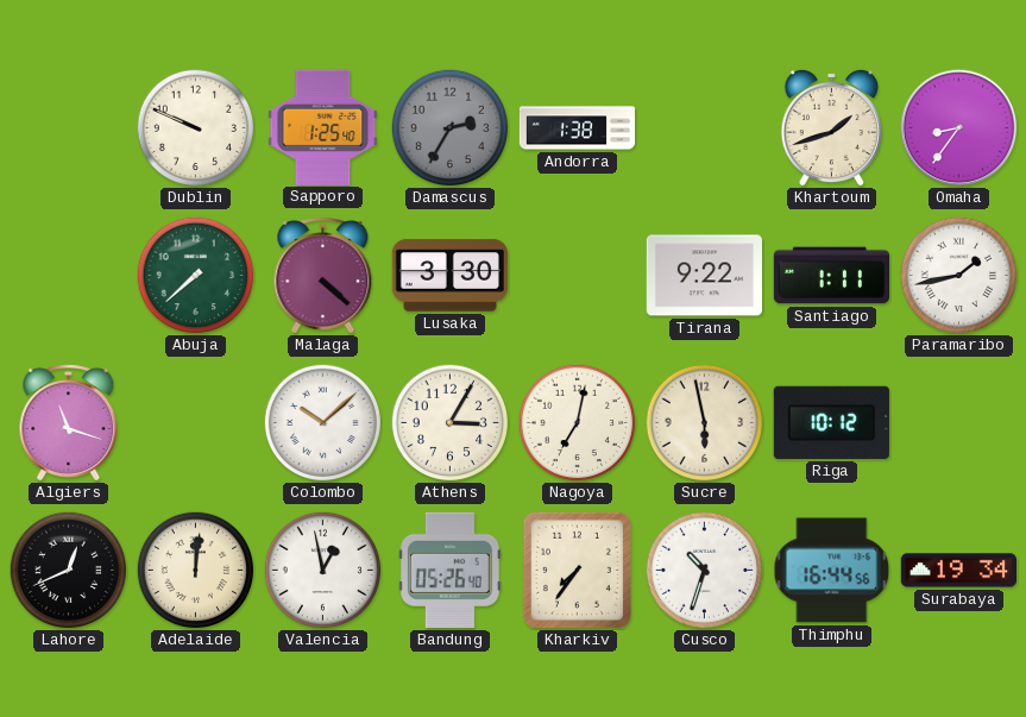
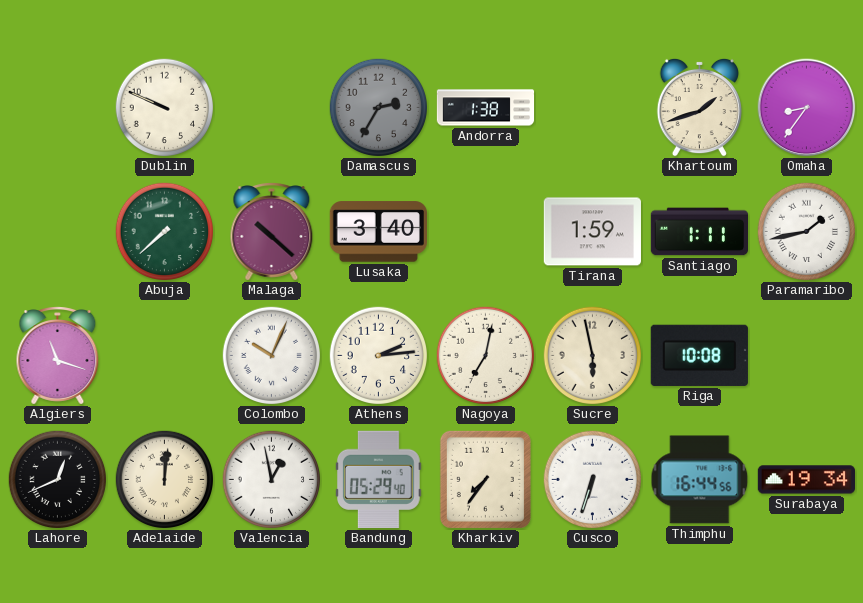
Sapporo: 1:25 -> none (323, 127)
Malaga: 4:22 -> 10:22 (272, 232)
Lusaka: 3:30 -> 3:40 (378, 232)
Tirana: 9:22 -> 1:59 (592, 232)
Colombo: 10:08 -> 10:04 (272, 356)
Athens: 3:05 -> 2:14 (379, 356)
Riga: 10:12 -> 10:08 (699, 355)
Bandung: 05:26 -> 05:29 (379, 479)
Cusco: 10:33 -> 6:33 (593, 480)
